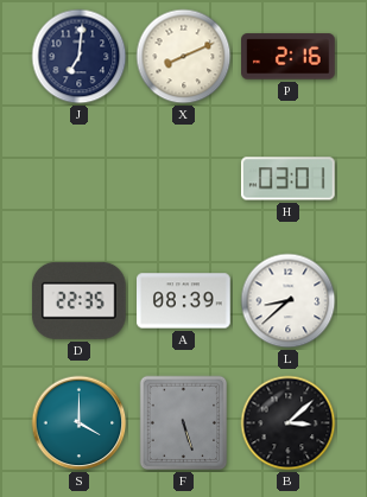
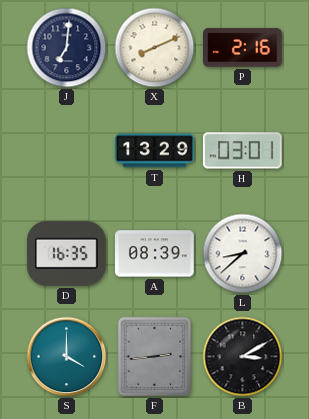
T: none -> 13:29 (155, 151)
D: 22:35 -> 16:35 (66, 253)
F: 5:27 -> 2:44 (155, 357)
B: 3:08 -> 3:10 (243, 357)
